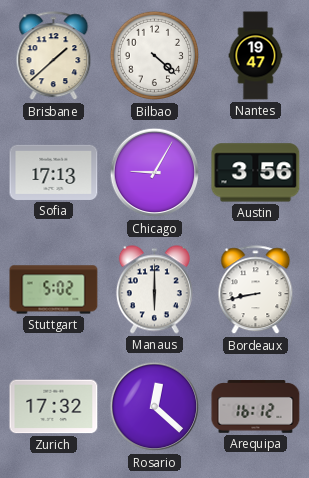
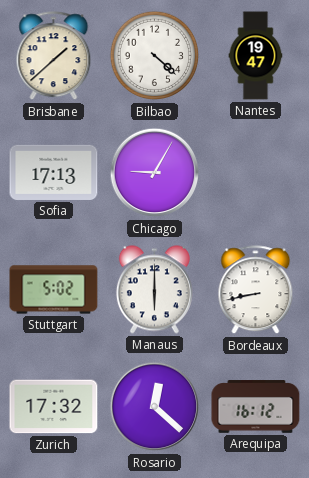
Austin: 3:56 -> none (256, 173)
